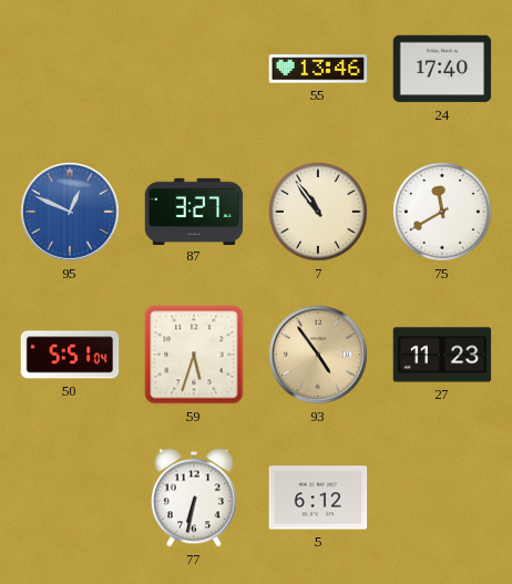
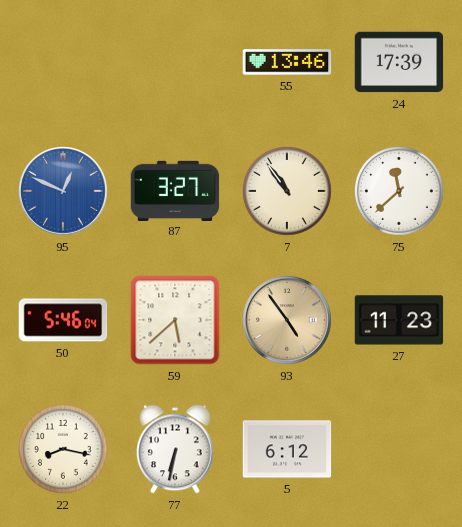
24: 17:40 -> 17:39 (399, 62)
75: 11:40 -> 11:38 (400, 192)
50: 5:51 -> 5:46 (63, 320)
59: 5:33 -> 5:38 (175, 320)
22: none -> 8:17 (64, 450)
